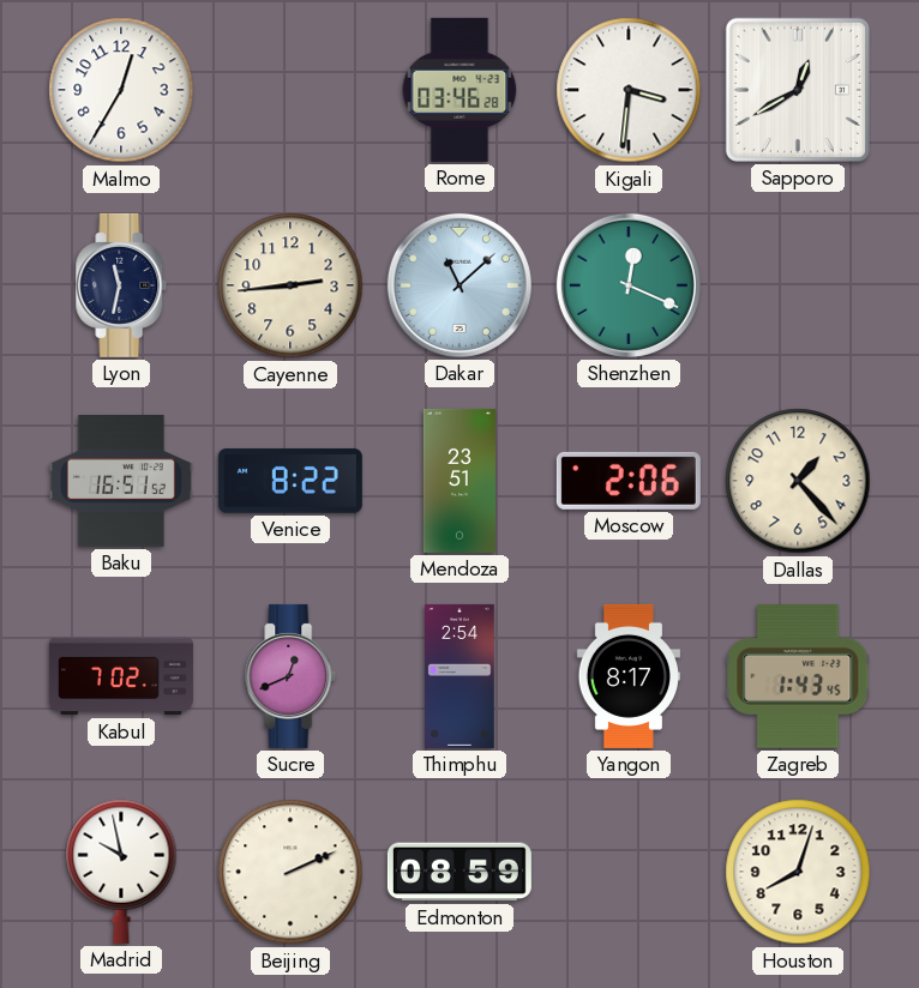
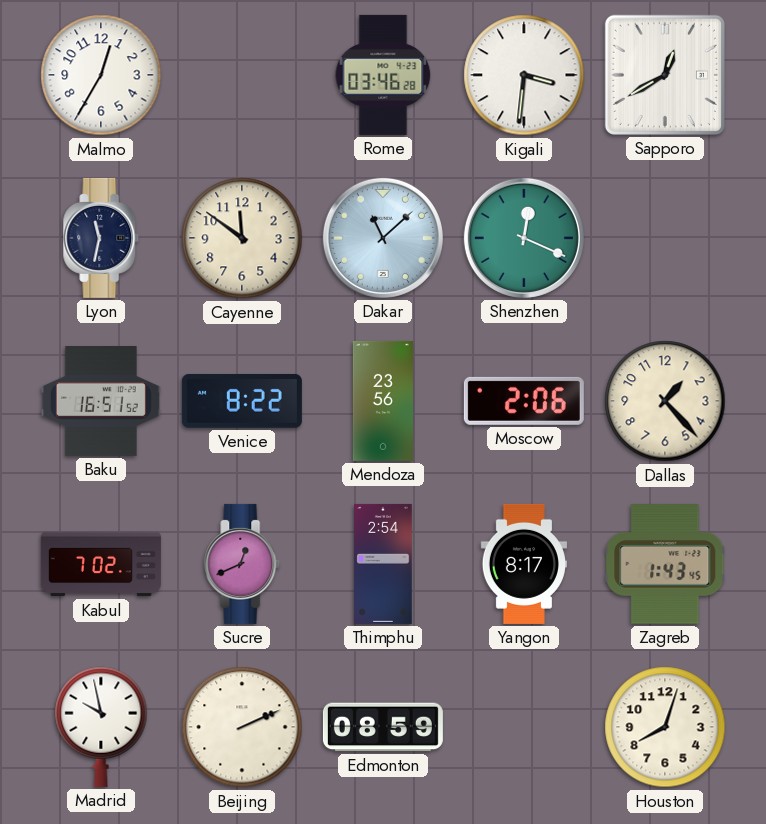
Cayenne: 2:44 -> 11:51 (242, 238)
Mendoza: 23:51 -> 23:56 (383, 401)
